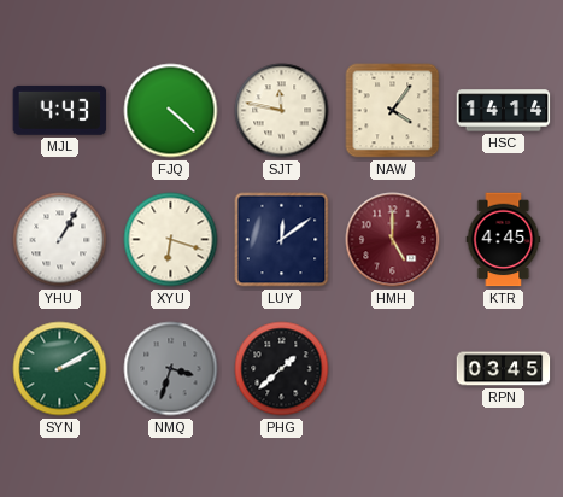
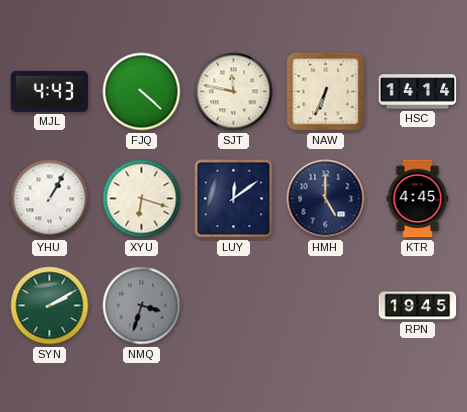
NAW: 4:06 -> 6:34 (326, 92)
HMH dial: burgundy -> navy (326, 199)
PHG: 1:38 -> none (282, 369)
RPN: 03:45 -> 19:45 (418, 306)
